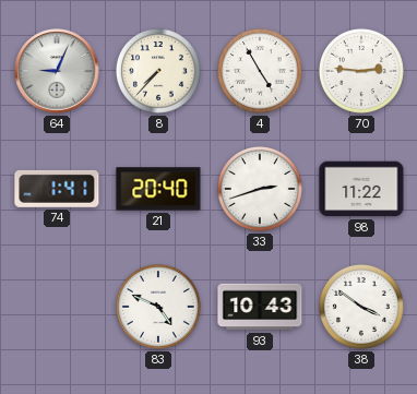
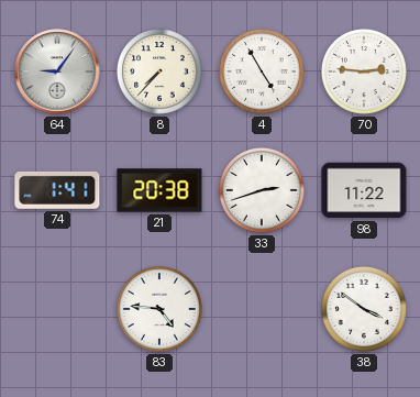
64: 9:04 -> 9:06 (57, 71)
21: 20:40 -> 20:38 (159, 190)
83: 4:49 -> 4:46 (159, 309)
93: 10:43 -> none (260, 307)
